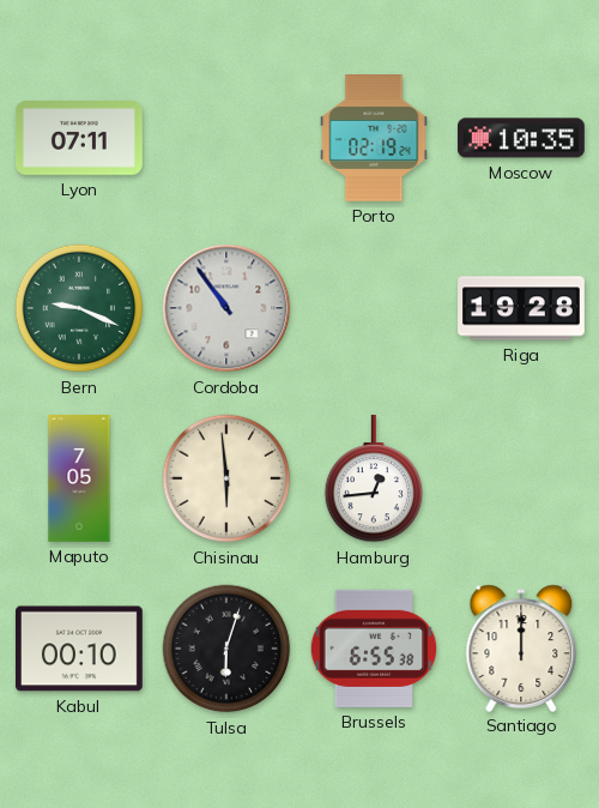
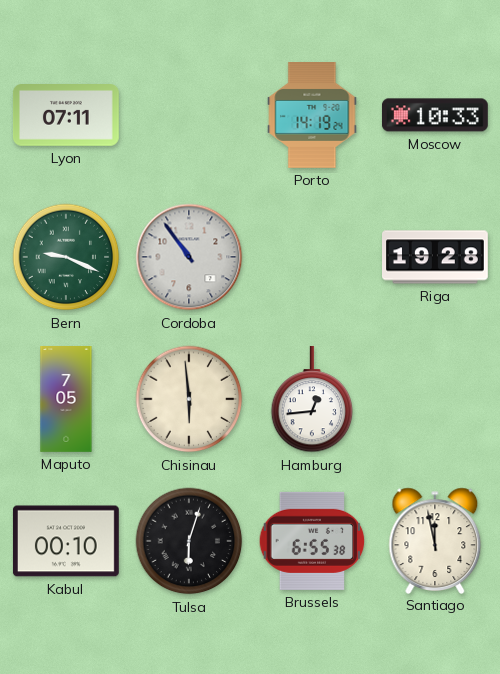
Porto: 02:19 -> 14:19 (312, 116)
Moscow: 10:35 -> 10:33 (435, 115)
Santiago: 12:00 -> 11:58 (435, 540)
